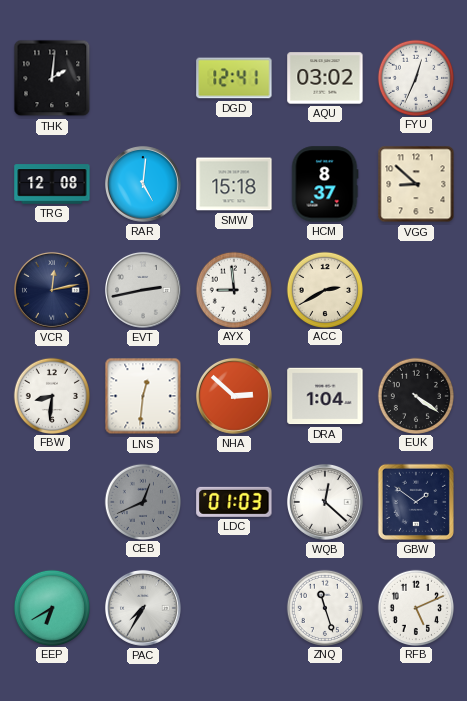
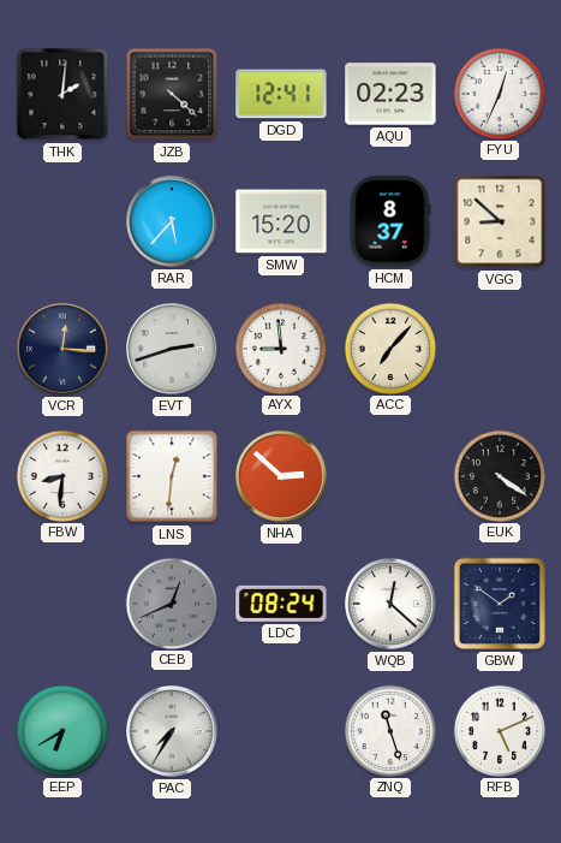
JZB: none -> 4:22 (172, 94)
AQU: 03:02 -> 02:23 (390, 94)
TRG: 12:08 -> none (52, 184)
RAR: 5:01 -> 5:37 (173, 221)
SMW: 15:18 -> 15:20 (281, 221)
VCR: 12:13 -> 12:16 (64, 349)
EVT: 2:43 -> 2:42 (173, 349)
ACC: 2:40 -> 7:07 (389, 348)
DRA: 1:04 -> none (325, 396)
LDC: 01:03 -> 08:24 (281, 604)
